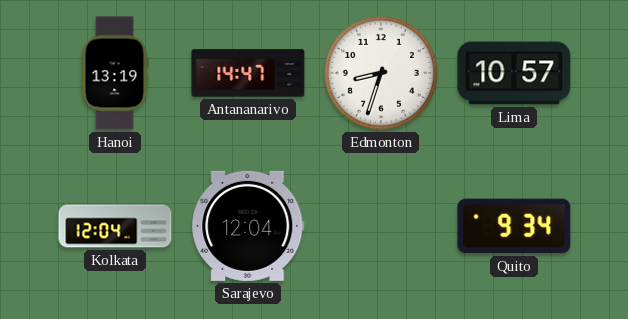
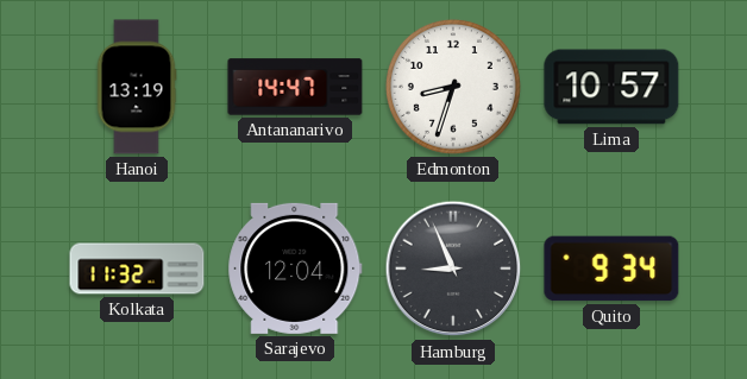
Kolkata: 12:04 -> 11:32 (137, 269)
Hamburg: none -> 8:56 (453, 269)
